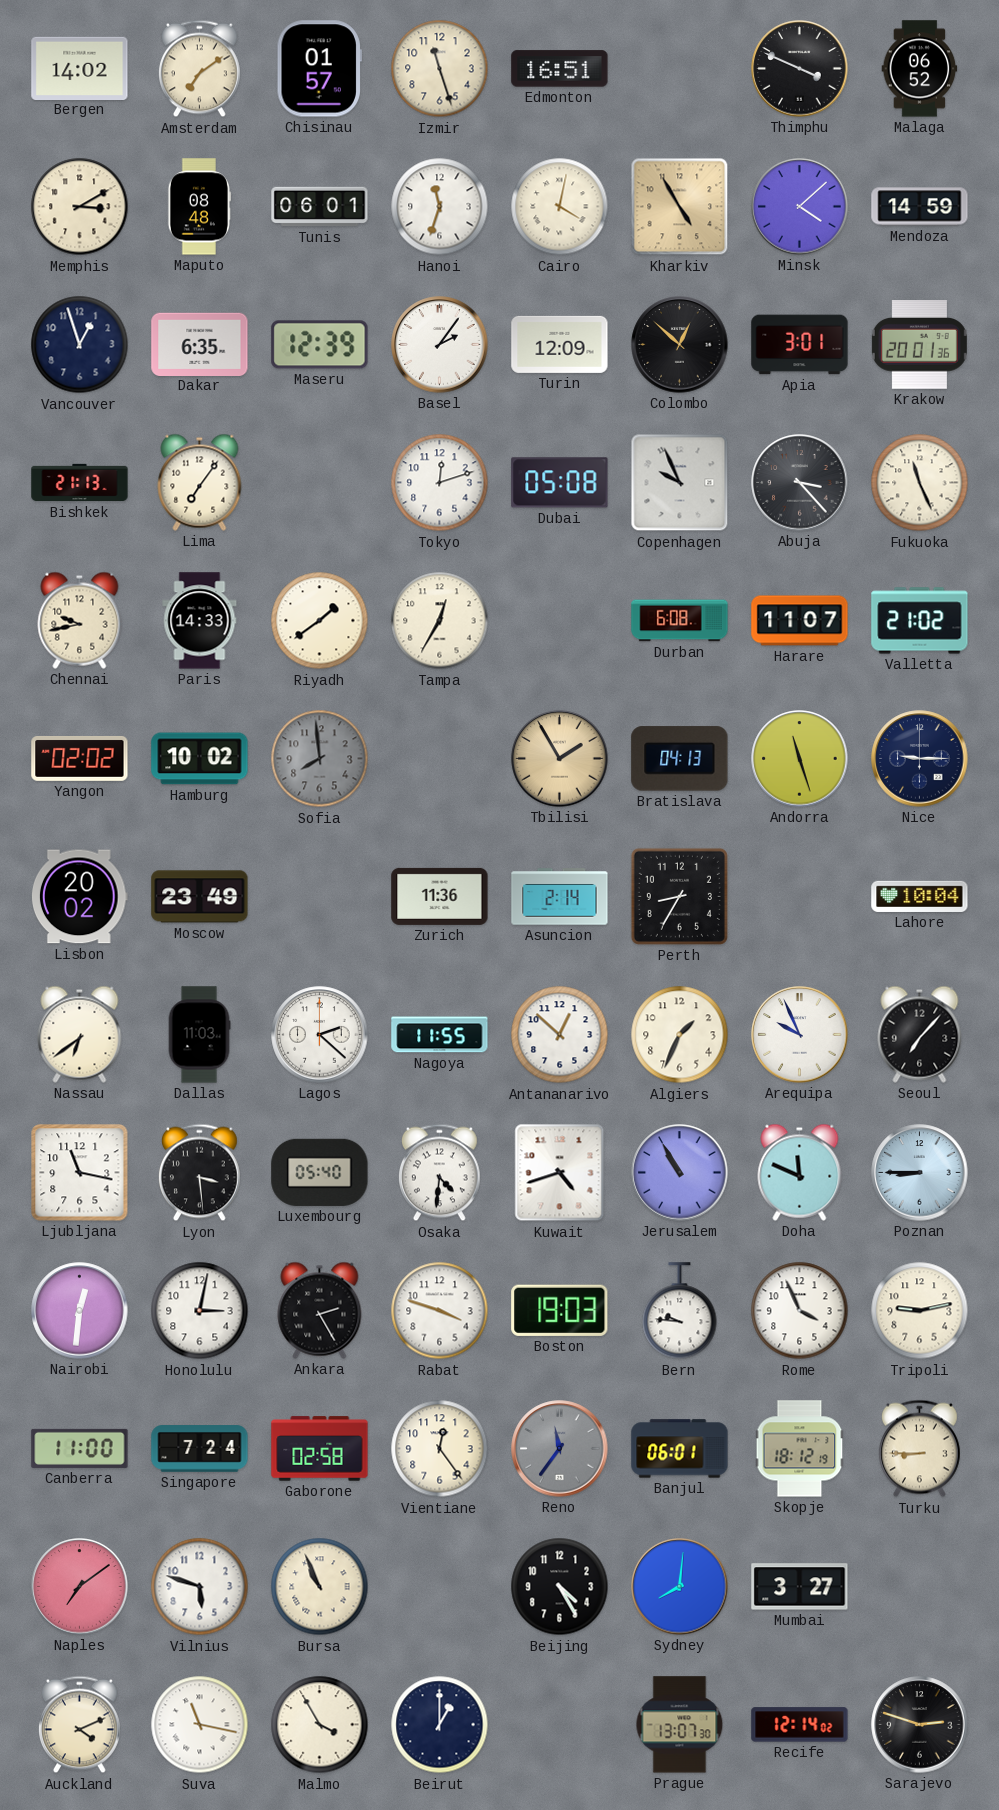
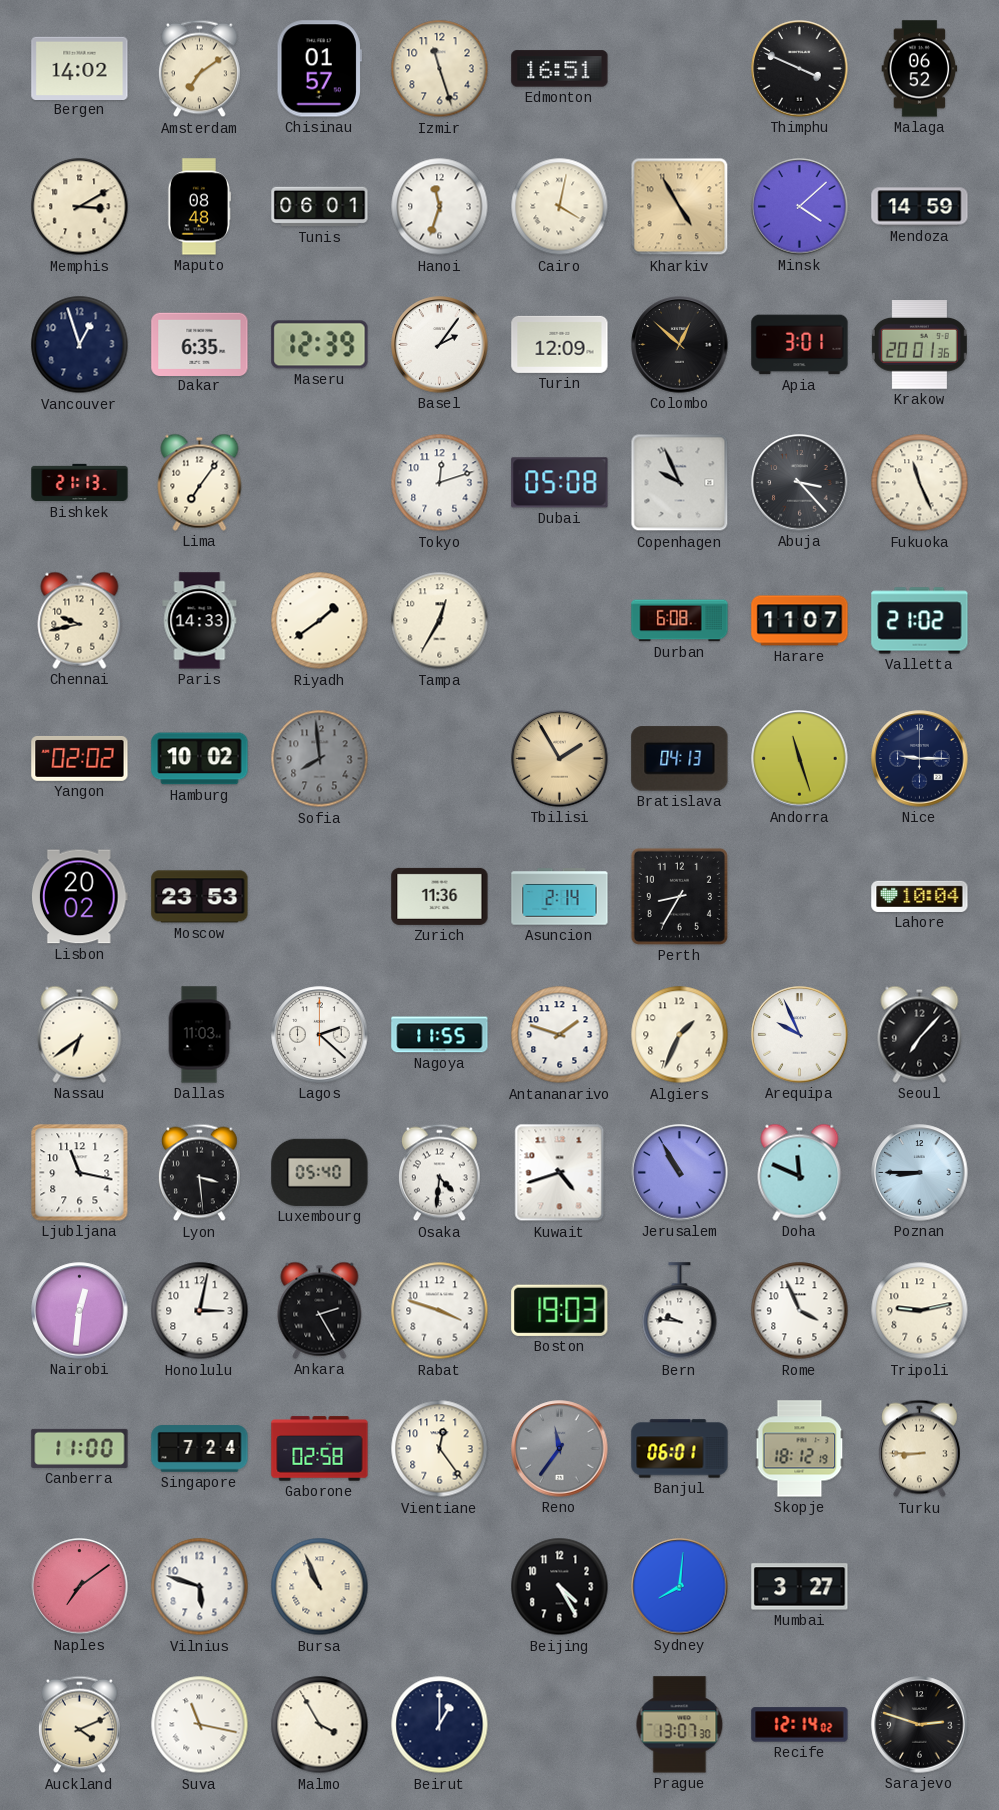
Moscow: 23:49 -> 23:53 (200, 897)
Antananarivo: 12:52 -> 1:48 (560, 1035)
